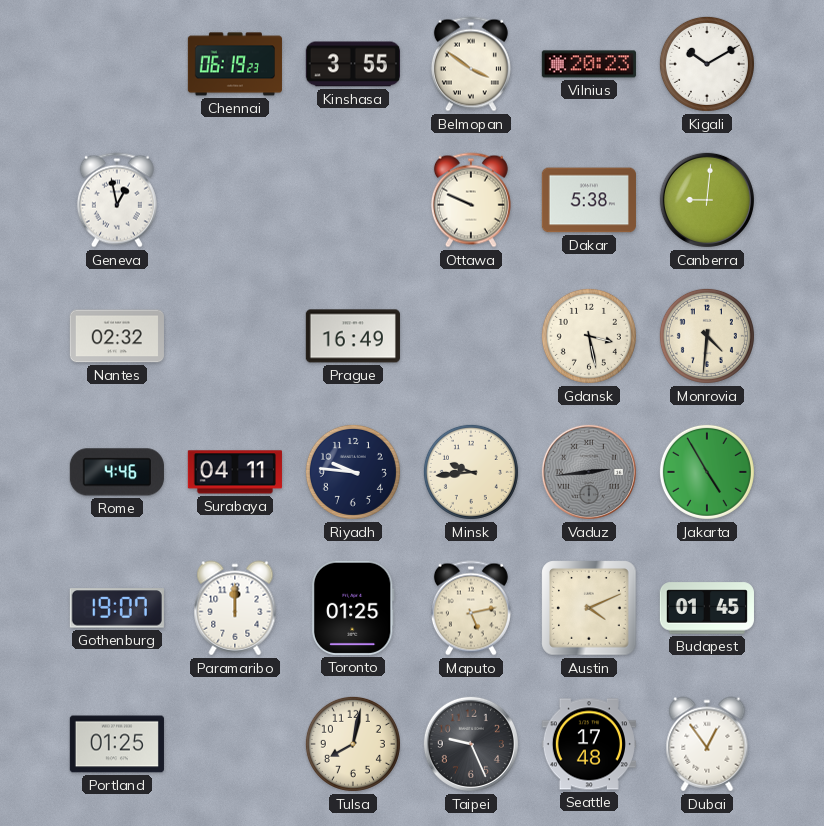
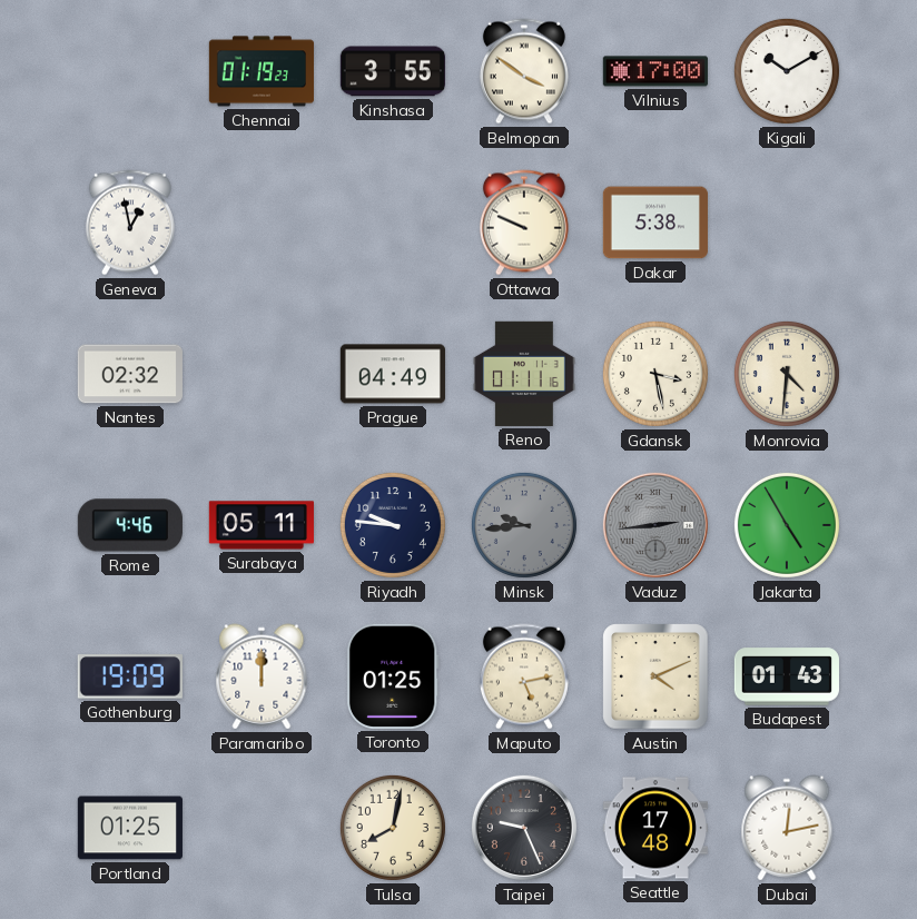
Chennai: 06:19 -> 01:19 (260, 71)
Vilnius: 20:23 -> 17:00 (655, 71)
Canberra: 9:01 -> none (707, 200)
Prague: 16:49 -> 04:49 (393, 374)
Reno: none -> 01:11 (524, 374)
Surabaya: 04:11 -> 05:11 (262, 525)
Minsk dial: cream -> grey (524, 525)
Gothenburg: 19:07 -> 19:09 (130, 676)
Budapest: 01:45 -> 01:43 (786, 676)
Dubai: 12:54 -> 12:13 (787, 828)
